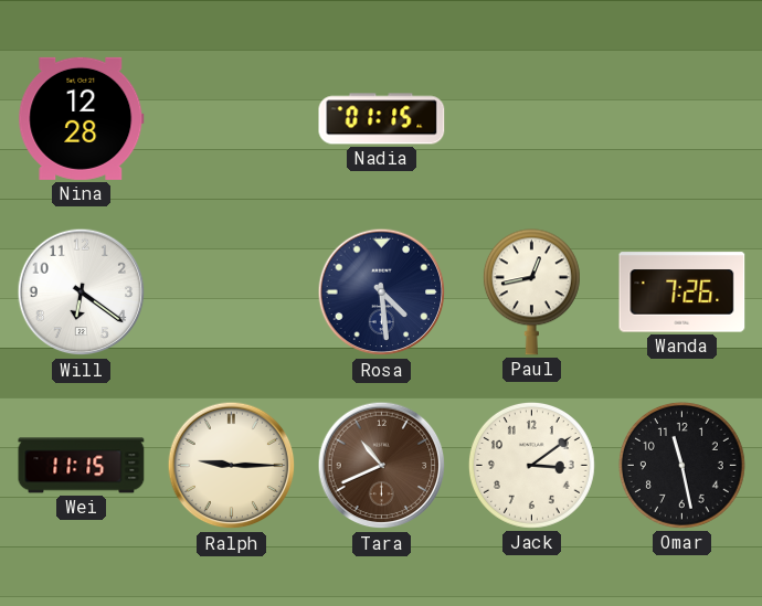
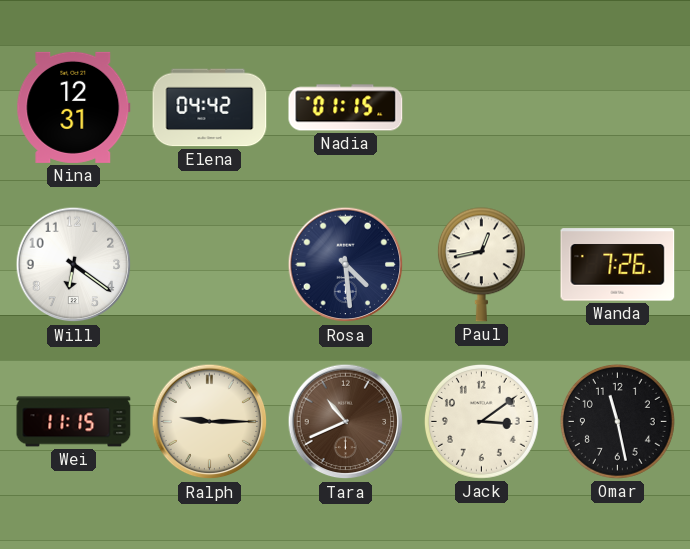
Nina: 12:28 -> 12:31 (74, 107)
Elena: none -> 04:42 (210, 108)
